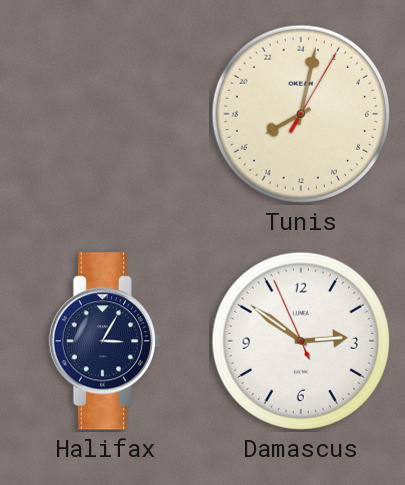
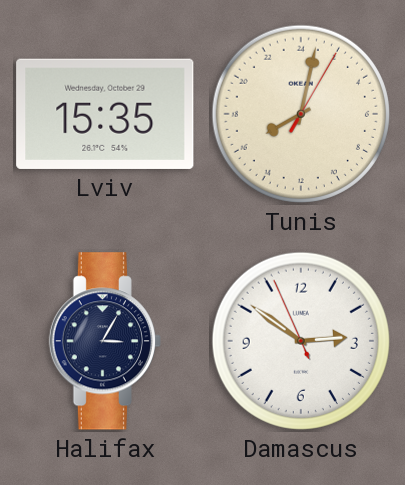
Lviv: none -> 15:35 (105, 114)
